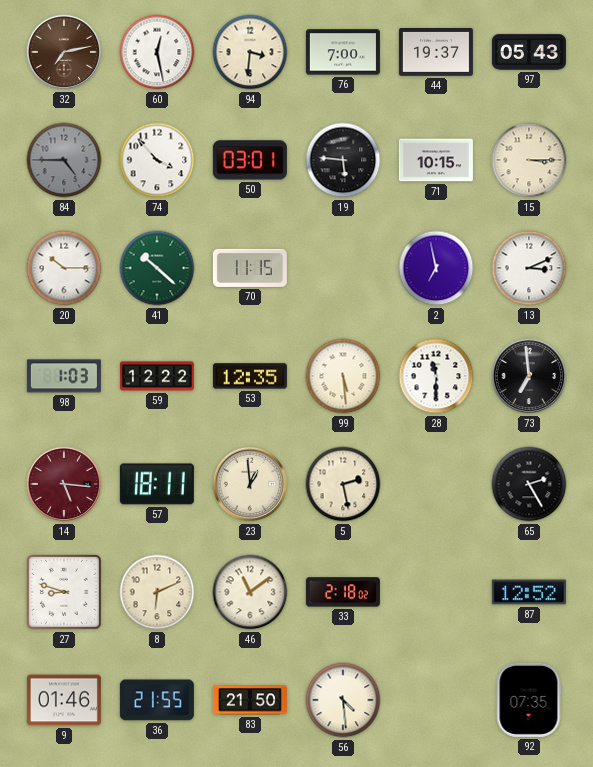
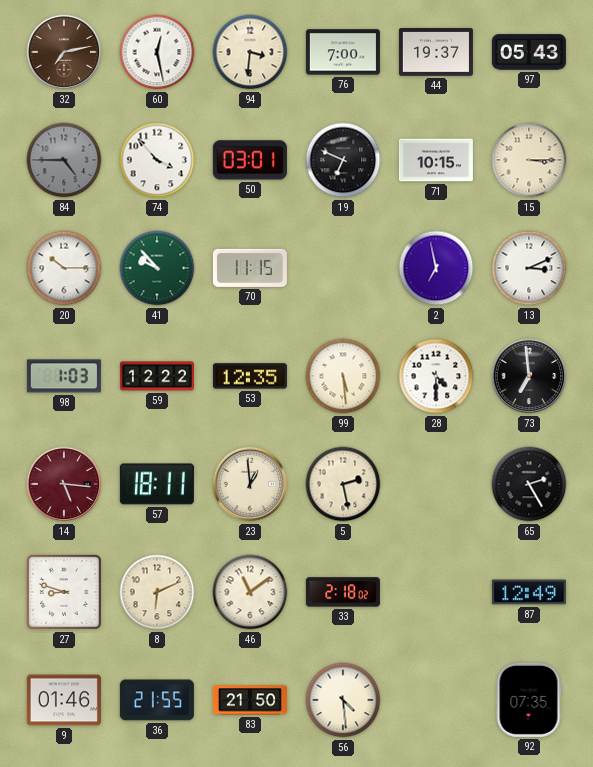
19: 5:46 -> 6:49 (343, 160)
41: 10:22 -> 9:53 (157, 268)
28: 11:30 -> 4:30 (436, 376)
87: 12:52 -> 12:49 (529, 592)
